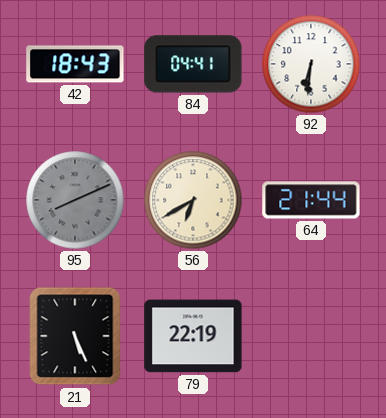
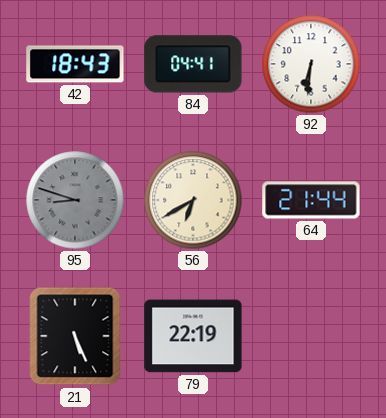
95: 8:11 -> 8:48 (75, 200)
